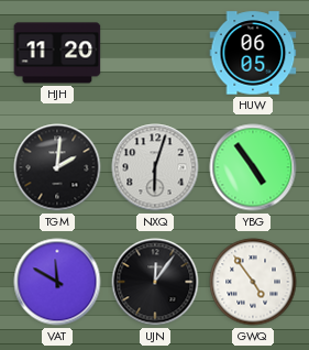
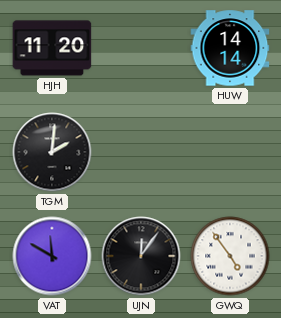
HUW: 06:05 -> 14:14 (230, 48)
NXQ: 6:03 -> none (155, 167)
YBG: 4:54 -> none (253, 167)
